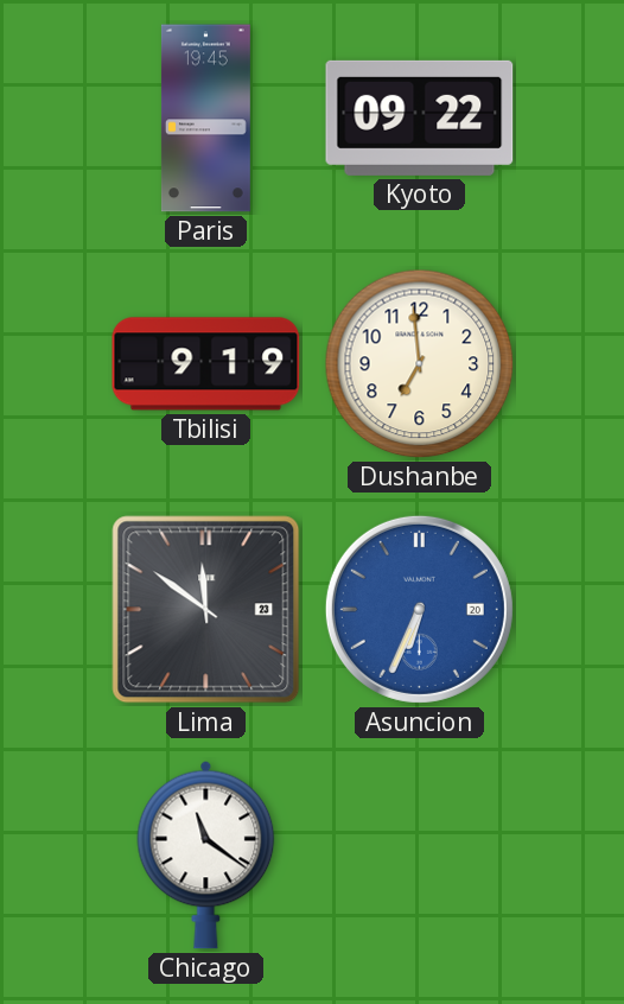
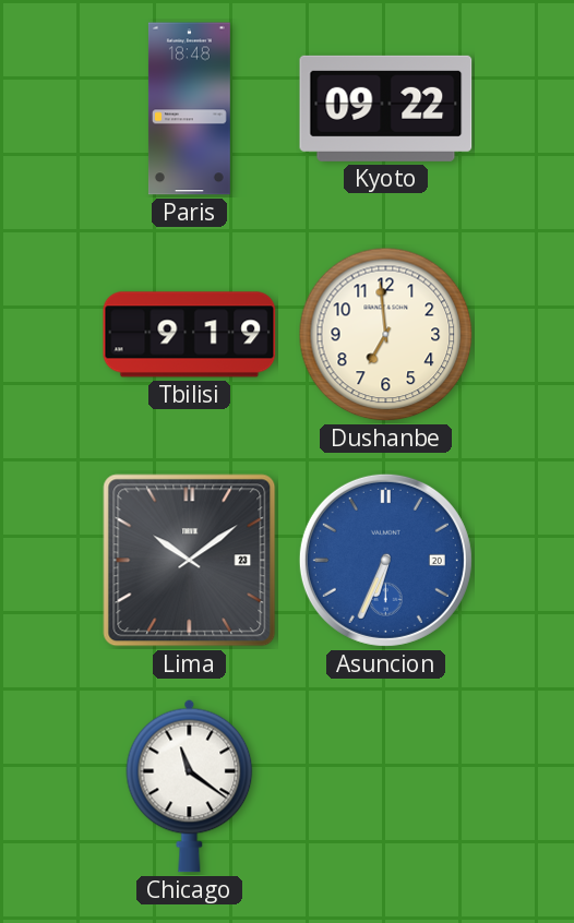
Paris: 19:45 -> 18:48 (189, 109)
Lima: 11:51 -> 10:09 (190, 561)
